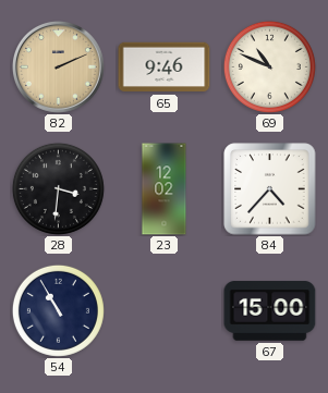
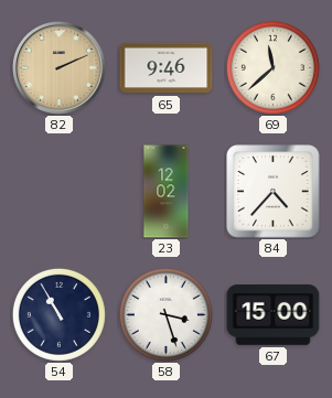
69: 10:49 -> 11:38 (272, 67)
28: 3:31 -> none (58, 188)
58: none -> 3:27 (165, 314)
